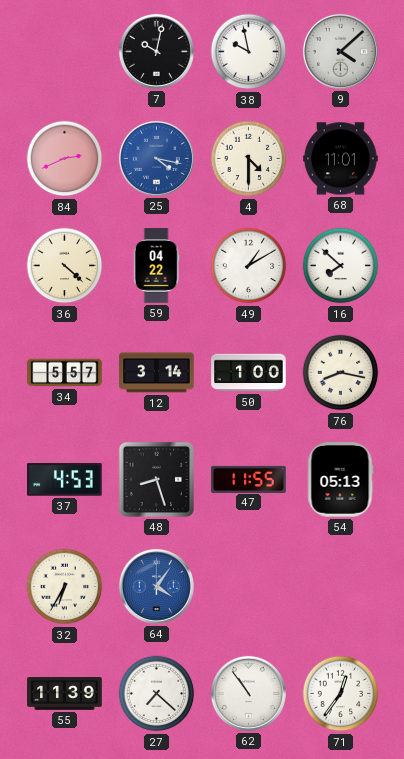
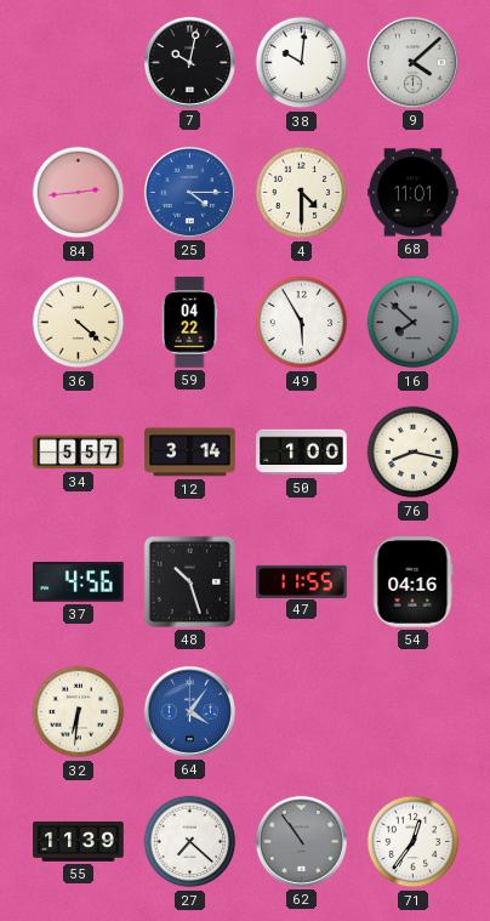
38: 9:58 -> 10:01 (302, 63)
84: 2:41 -> 2:44 (79, 193)
25: 4:17 -> 4:15 (189, 192)
49: 1:10 -> 5:55 (302, 323)
16 dial: white -> grey (414, 323)
37: 4:53 -> 4:56 (79, 582)
48: 8:27 -> 10:27 (189, 581)
54: 05:13 -> 04:16 (412, 582)
32: 6:35 -> 6:31 (79, 712)
62 dial: white -> grey (301, 841)
